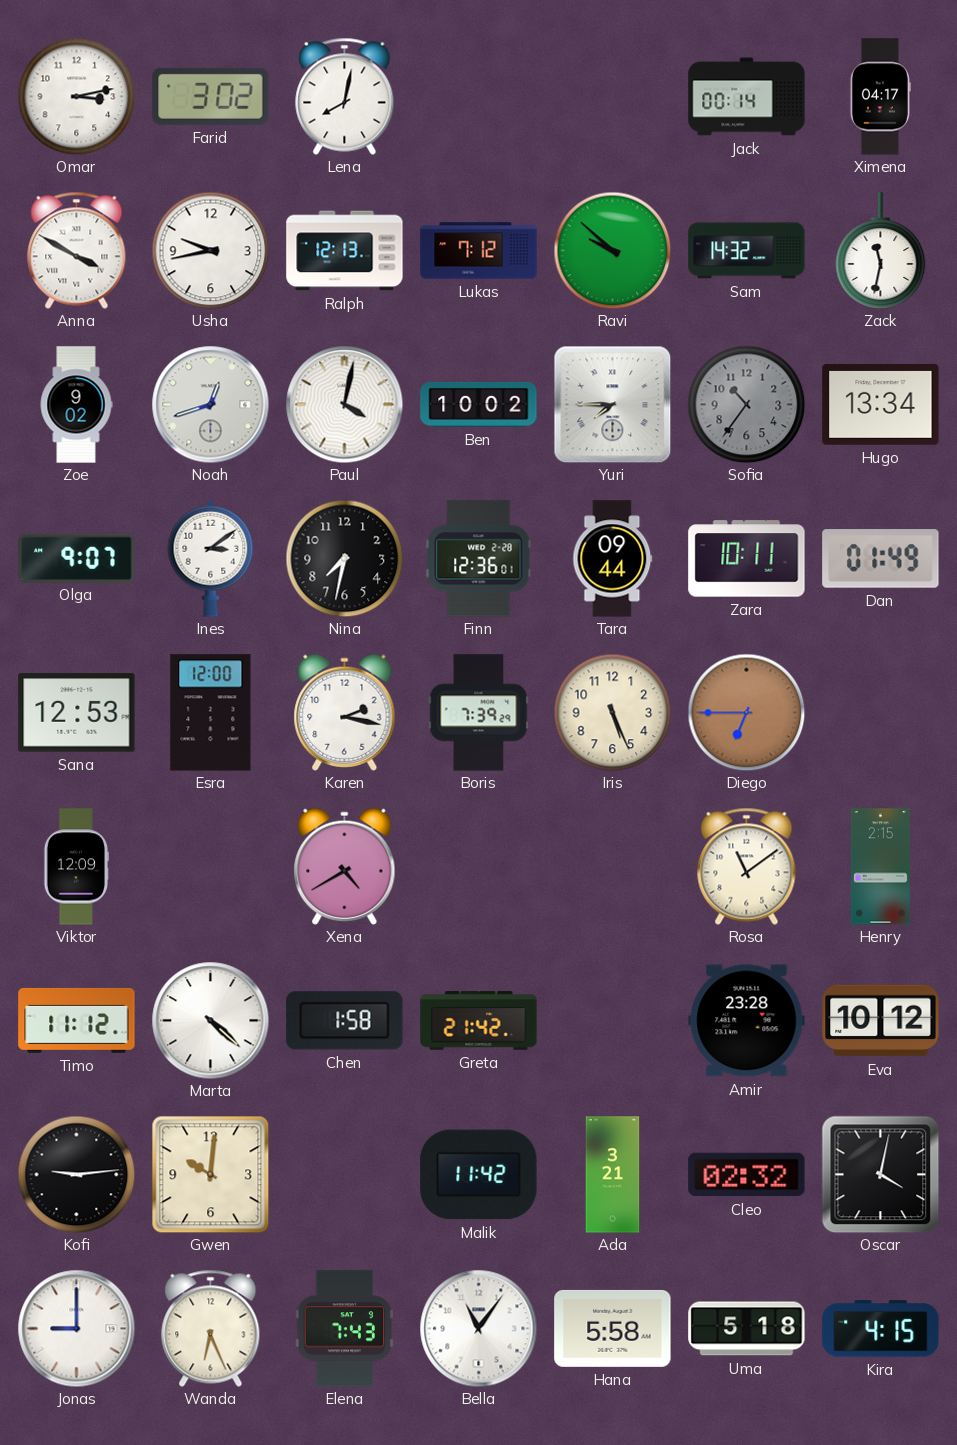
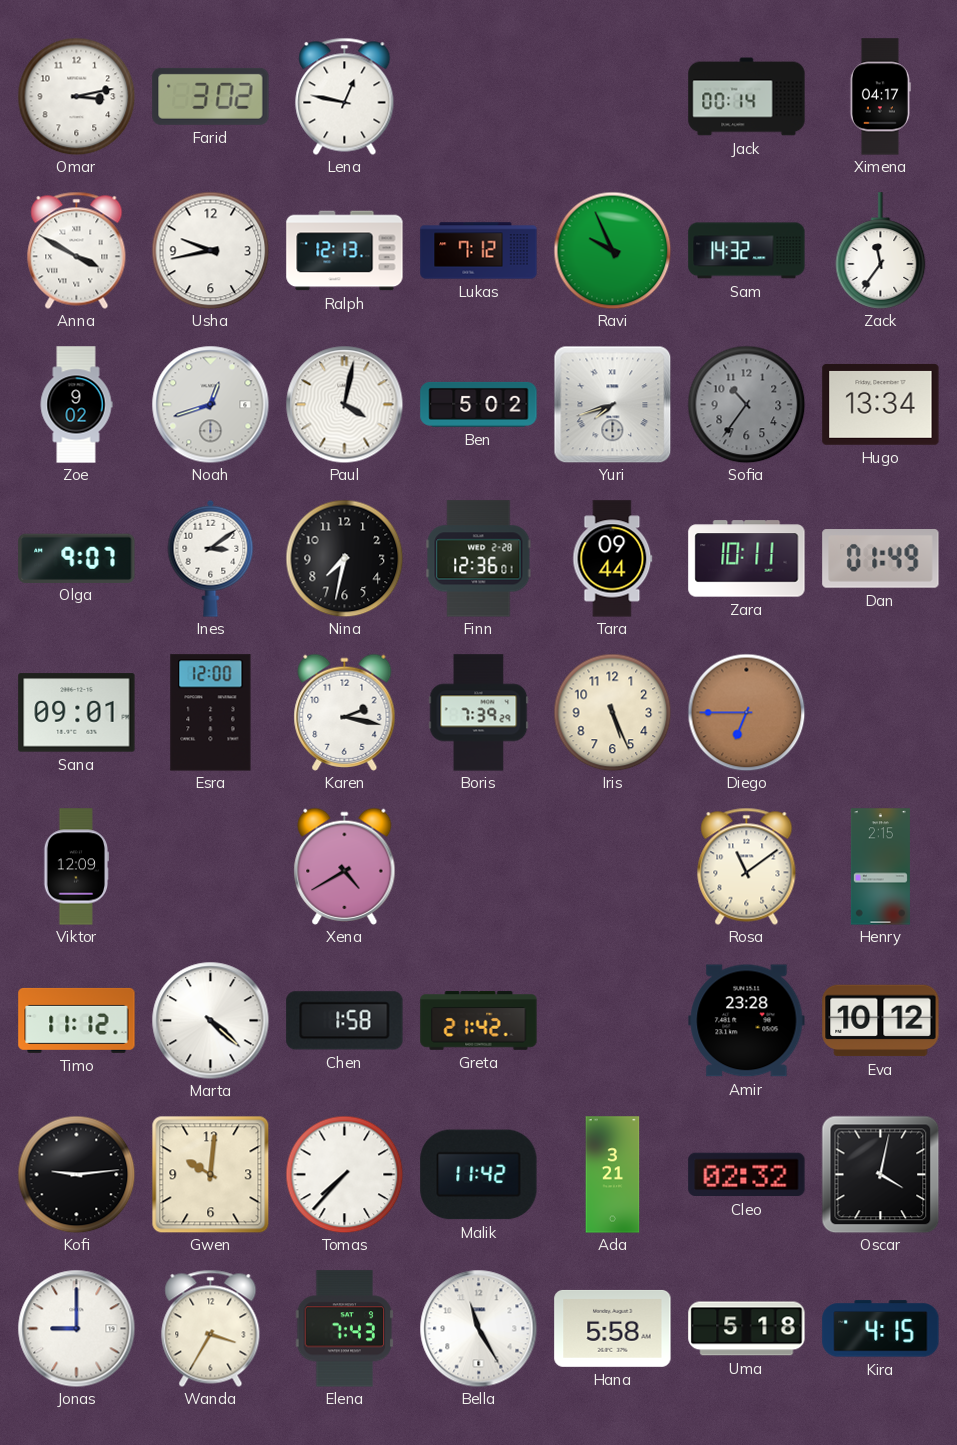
Lena: 8:02 -> 12:47 (345, 96)
Ravi: 9:52 -> 9:56 (612, 250)
Zack: 11:32 -> 11:36 (881, 251)
Ben: 10:02 -> 5:02 (479, 404)
Yuri: 7:45 -> 7:42 (612, 404)
Sana: 12:53 -> 09:01 (77, 713)
Tomas: none -> 7:37 (344, 1174)
Wanda: 6:26 -> 3:35 (211, 1328)
Bella: 11:06 -> 11:25 (478, 1328)
